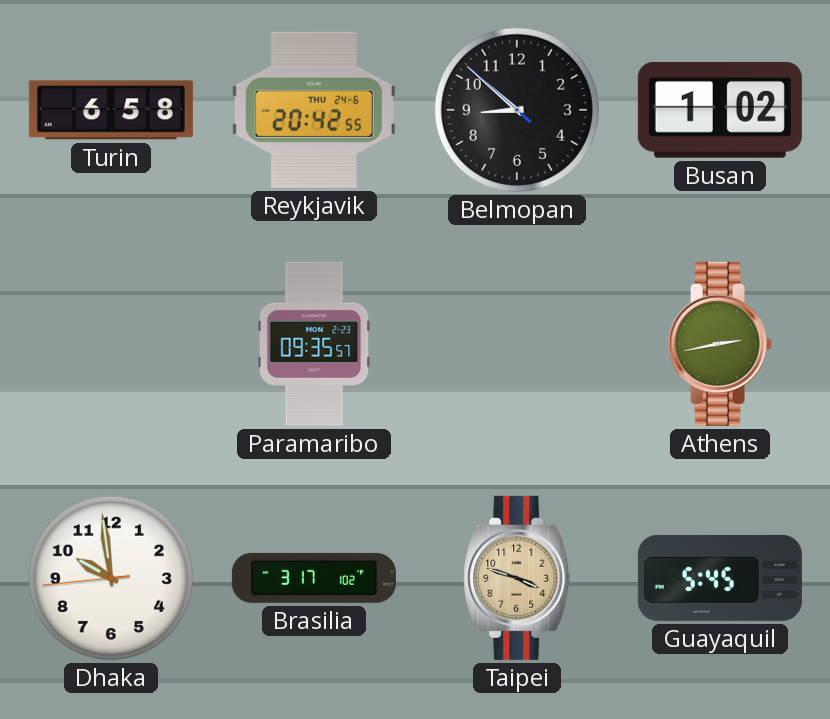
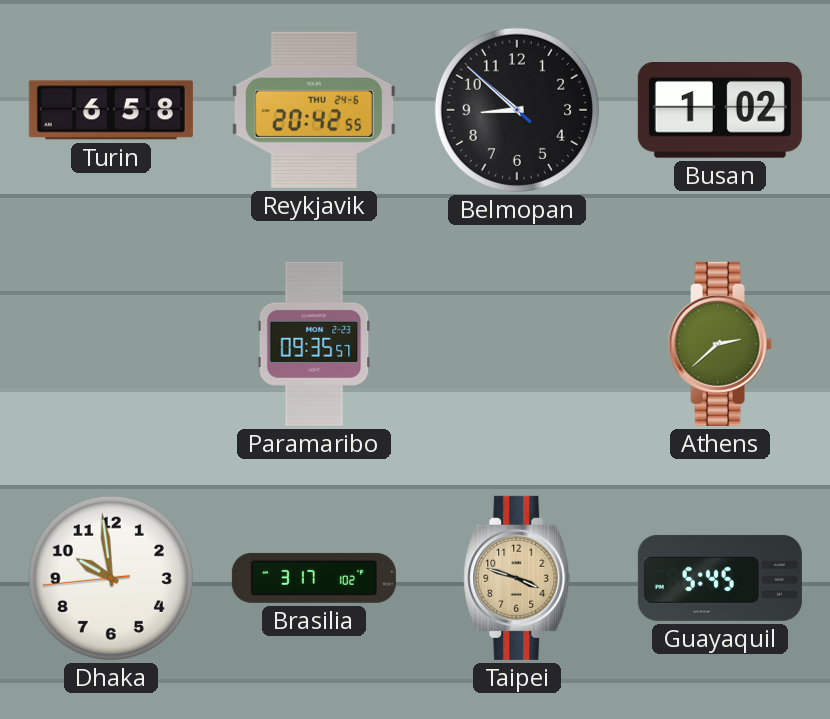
Athens: 2:43 -> 2:38 (720, 344)
